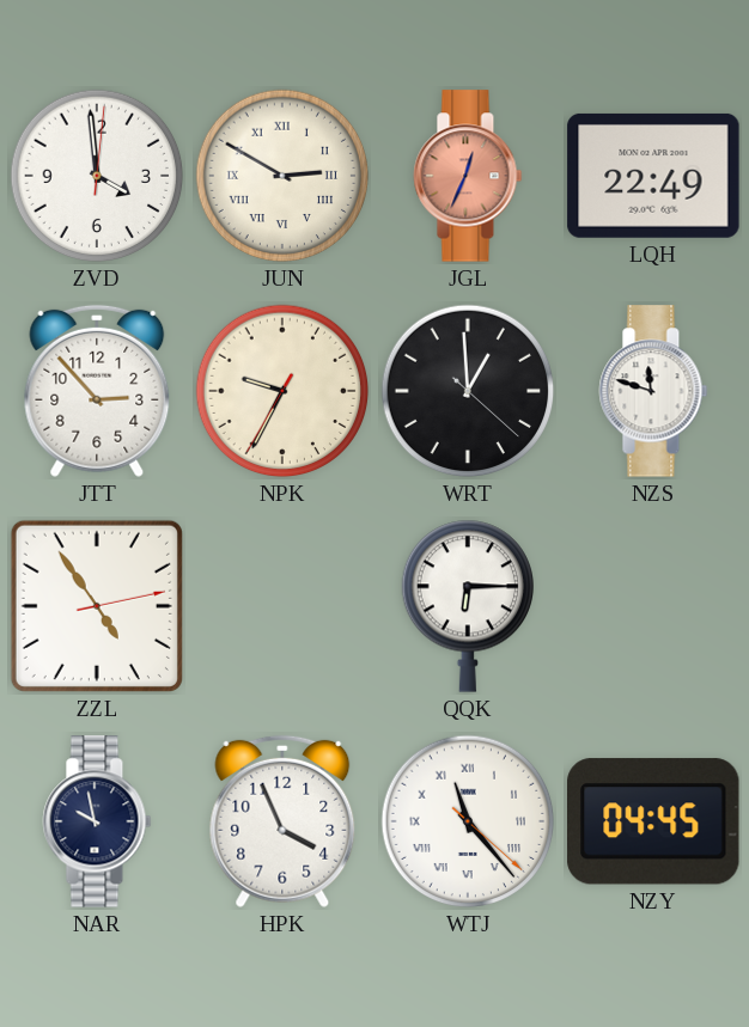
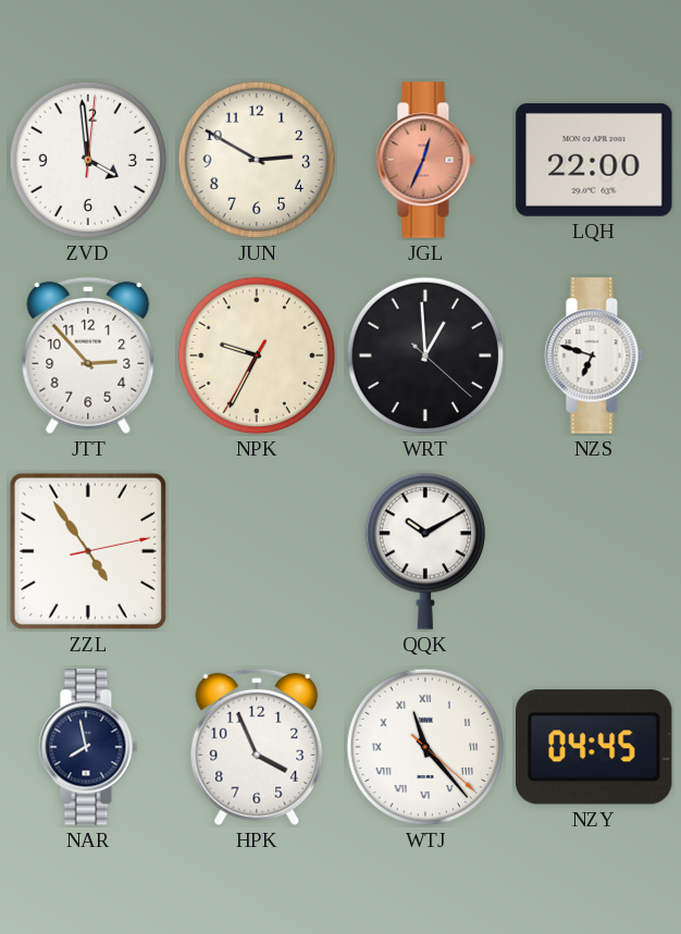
JUN numerals: Roman -> Arabic (257, 160)
LQH: 22:49 -> 22:00 (594, 160)
NZS: 11:48 -> 6:48 (594, 356)
QQK: 6:15 -> 10:10 (424, 551)
NAR: 9:58 -> 7:58 (88, 747)
